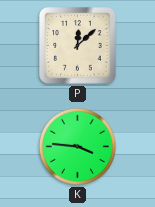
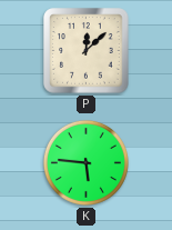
K: 3:46 -> 5:46 (85, 162)
